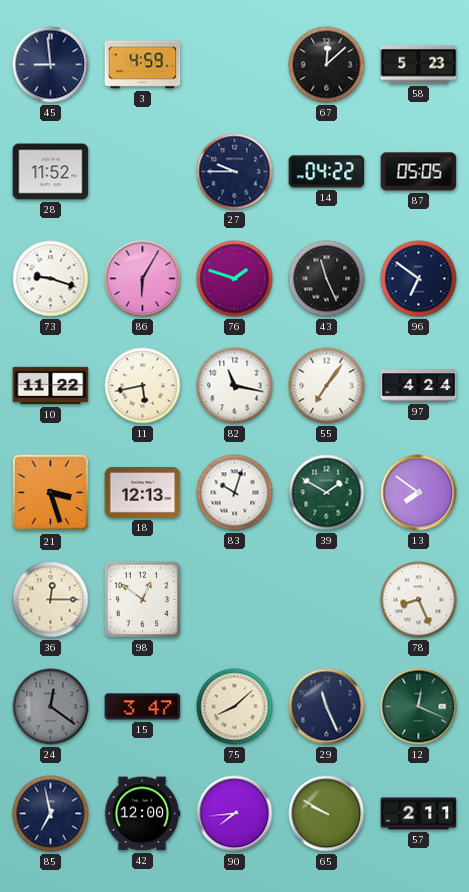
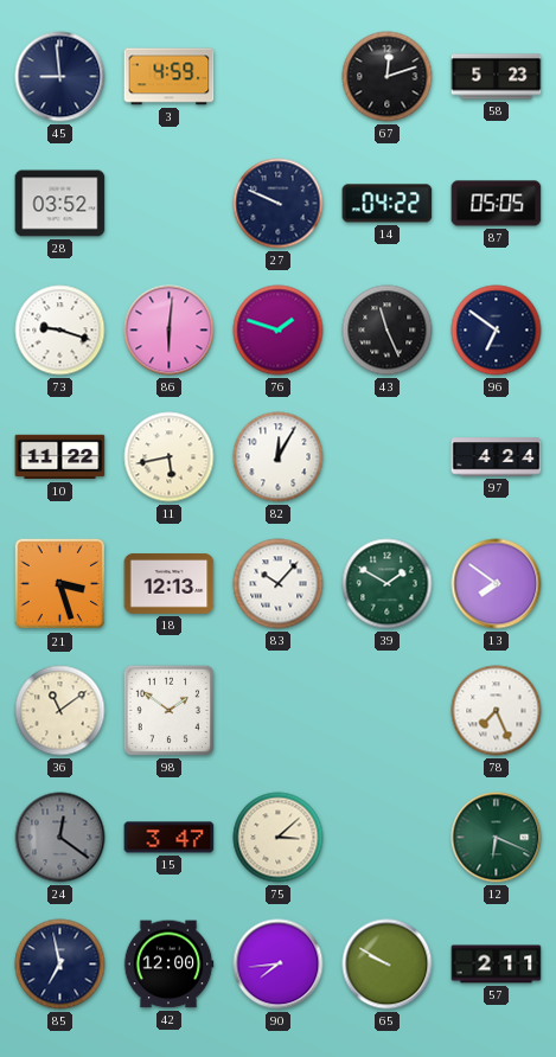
67: 12:08 -> 12:12 (388, 77)
28: 11:52 -> 03:52 (60, 204)
27: 9:45 -> 9:49 (279, 204)
86: 6:05 -> 6:01 (170, 331)
82: 11:17 -> 12:05 (279, 457)
55: 7:06 -> none (327, 386)
83: 10:03 -> 10:07 (279, 584)
36: 12:15 -> 11:09 (60, 711)
98: 12:51 -> 1:51 (168, 710)
78: 8:26 -> 7:26 (497, 711)
75: 8:08 -> 3:08 (279, 838)
29: 11:26 -> none (327, 707)
12: 12:19 -> 6:19 (497, 838)
